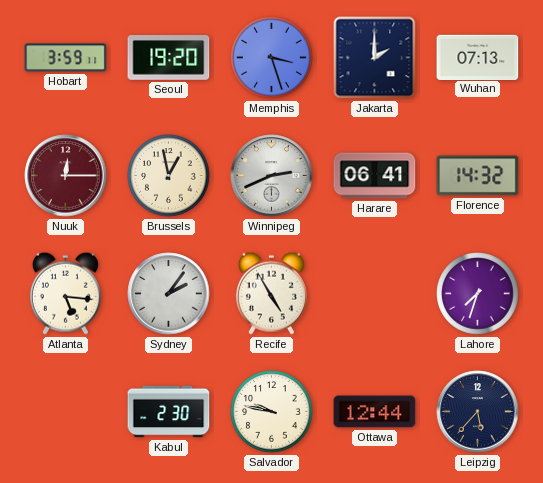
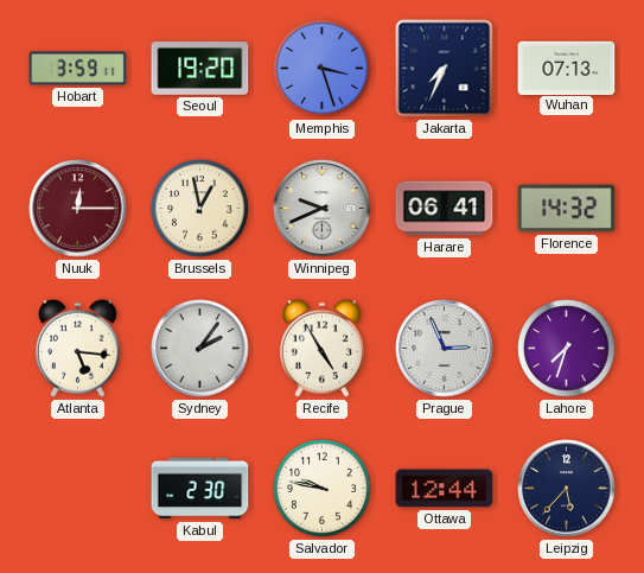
Jakarta: 2:00 -> 7:34 (445, 69)
Winnipeg: 2:41 -> 9:41 (323, 209)
Prague: none -> 2:56 (445, 349)
